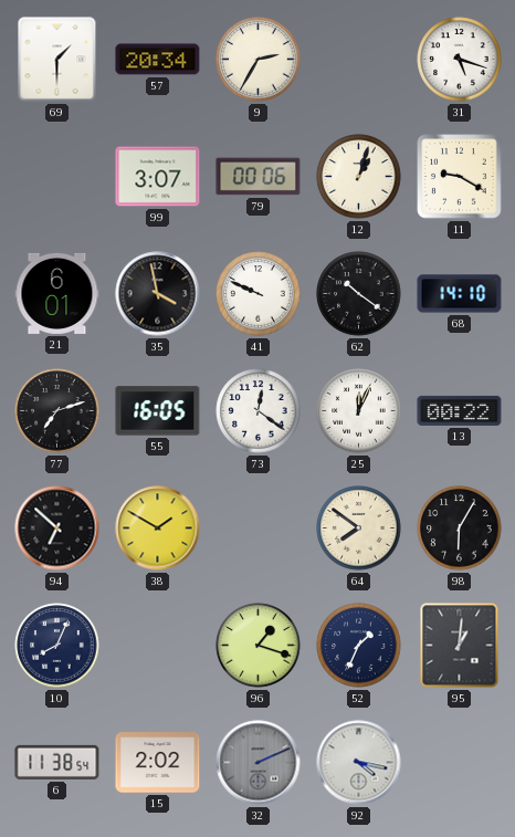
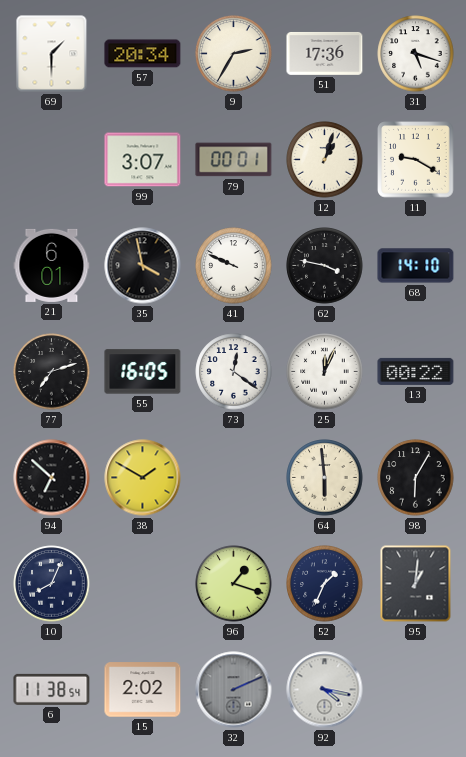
51: none -> 17:36 (325, 53)
79: 00:06 -> 00:01 (234, 160)
62: 10:21 -> 3:47 (325, 266)
64: 7:51 -> 5:59 (325, 478)
